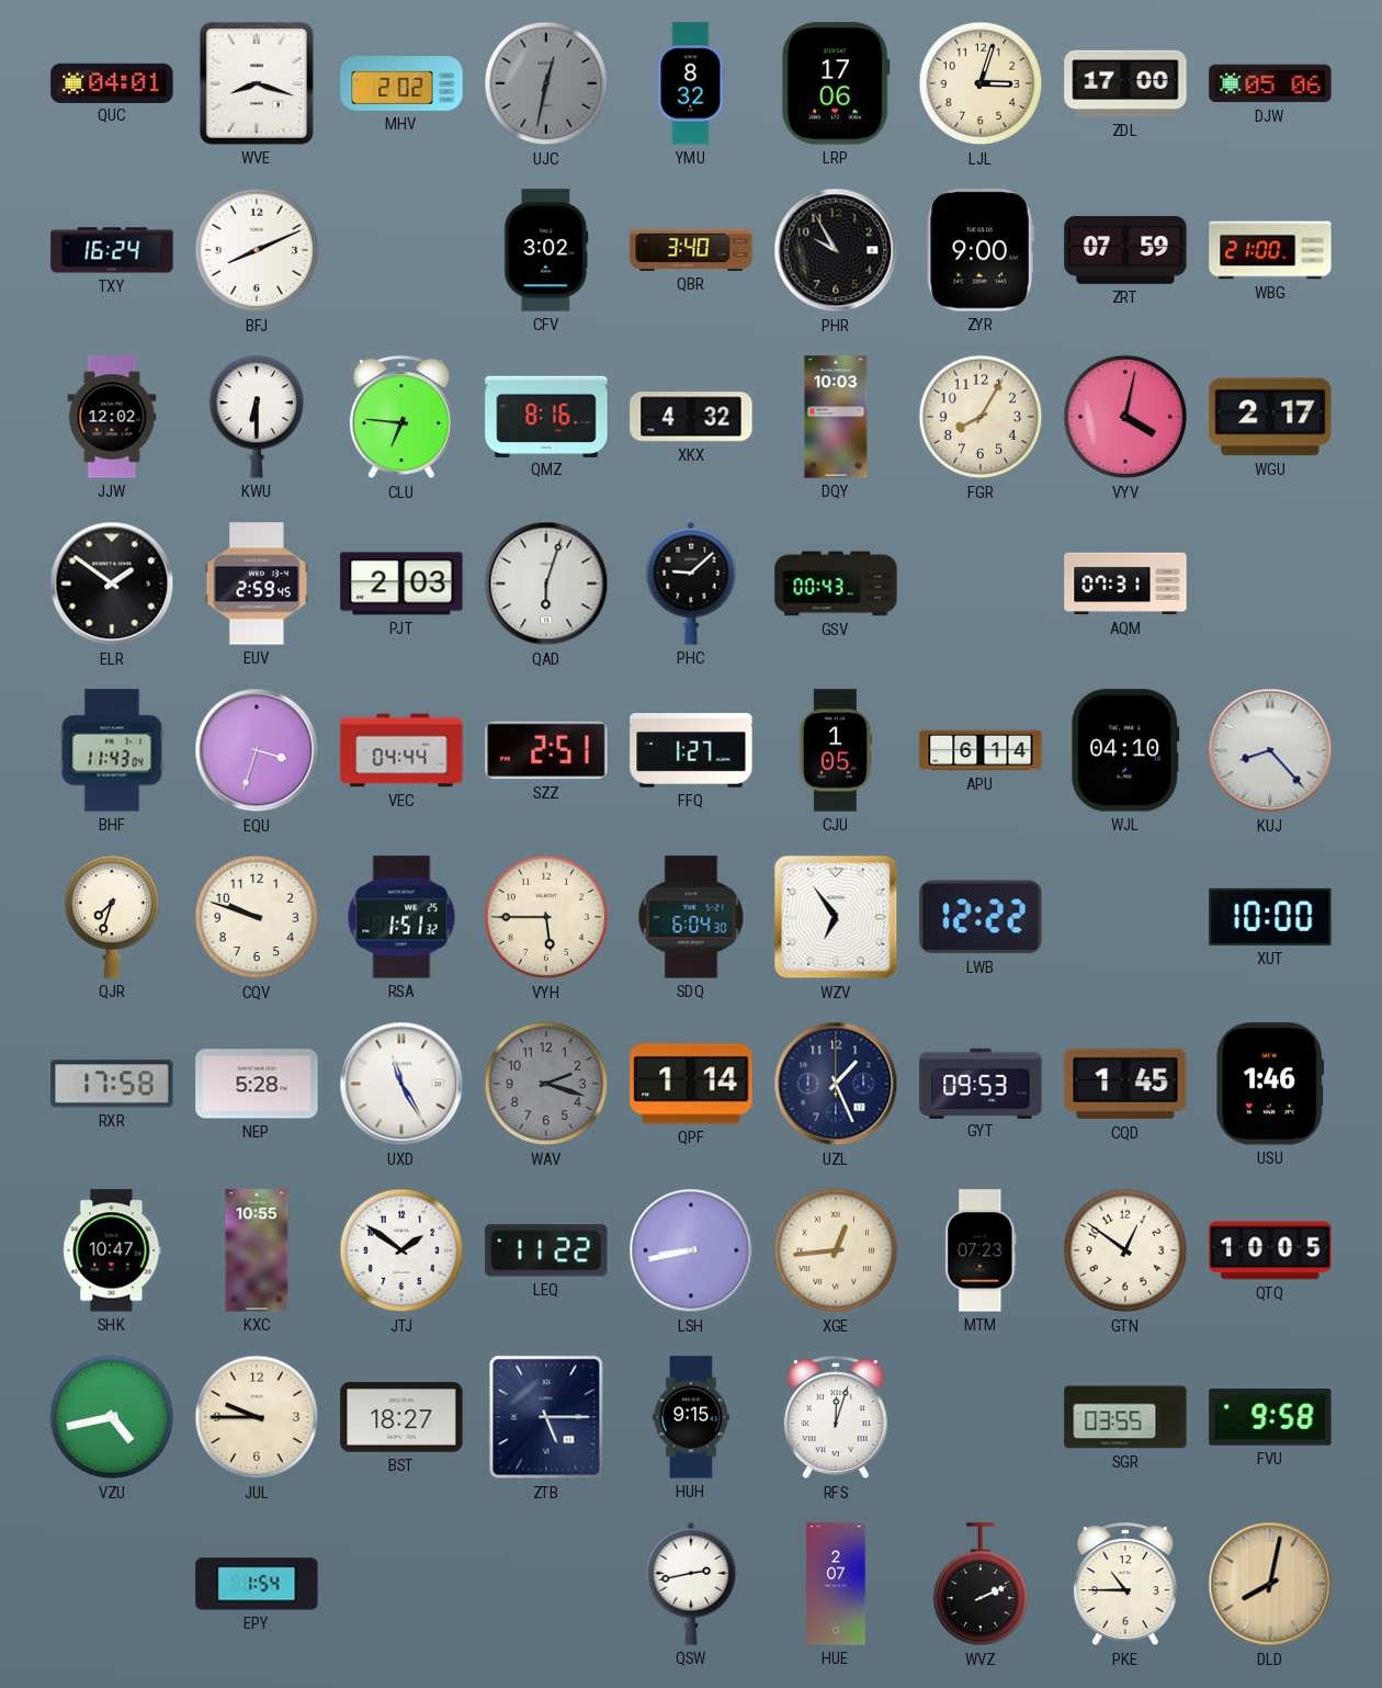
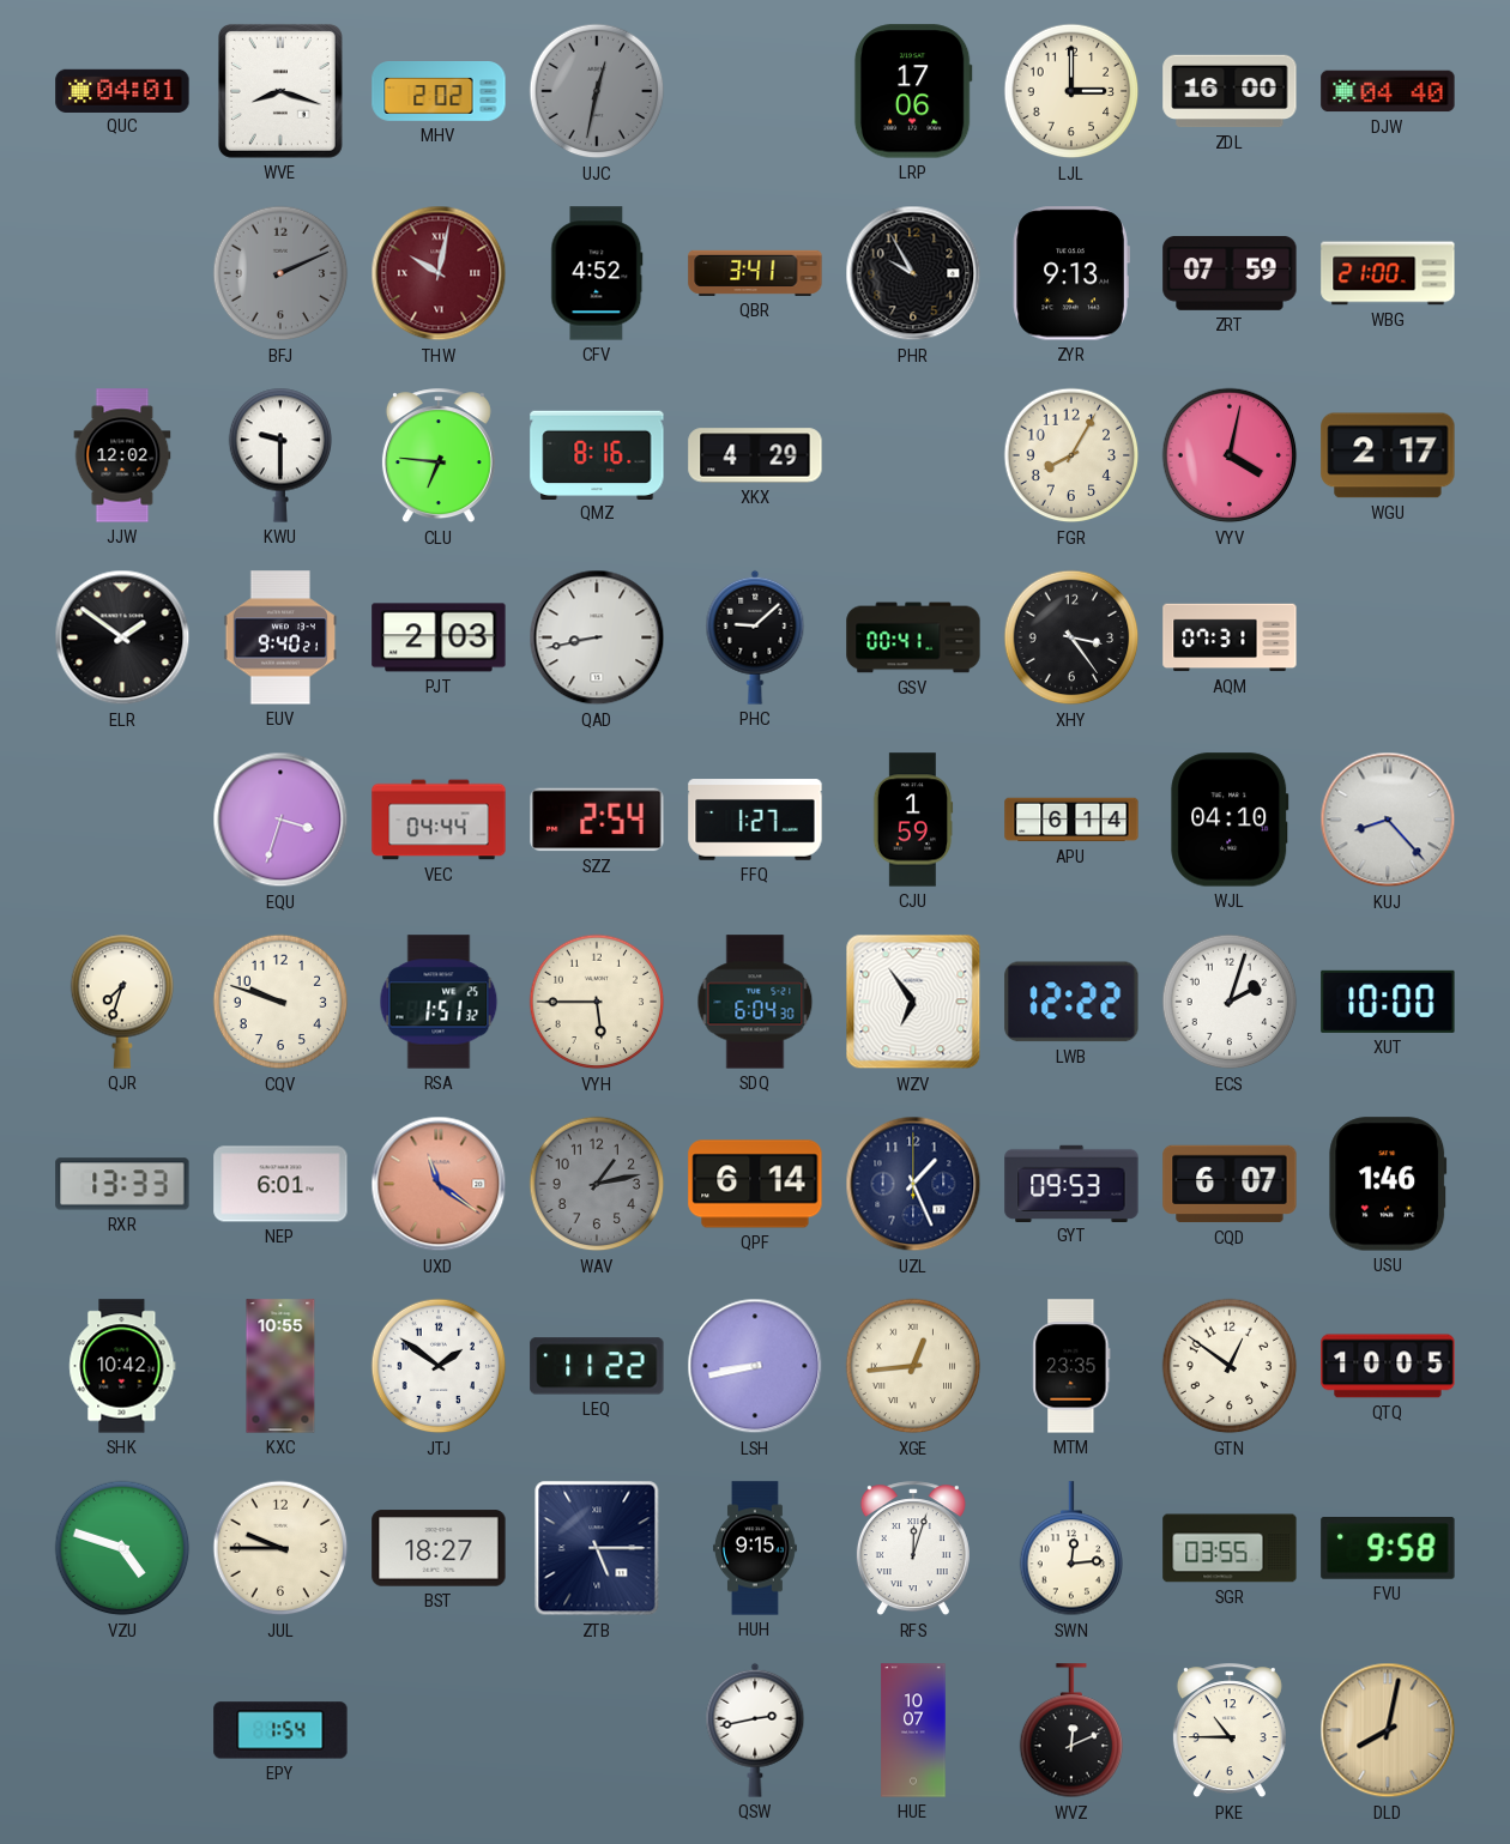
YMU: 8:32 -> none (691, 83)
LJL: 3:03 -> 3:00 (1071, 91)
ZDL: 17:00 -> 16:00 (1230, 91)
DJW: 05:06 -> 04:40 (1388, 91)
TXY: 16:24 -> none (112, 250)
BFJ: 8:11 -> 2:11 (280, 273)
BFJ dial: white -> grey (280, 273)
THW: none -> 10:02 (439, 273)
CFV: 3:02 -> 4:52 (597, 273)
QBR: 3:40 -> 3:41 (755, 273)
ZYR: 9:00 -> 9:13 (1071, 273)
KWU: 6:30 -> 9:30 (280, 455)
XKX: 4:32 -> 4:29 (755, 455)
DQY: 10:03 -> none (836, 417)
EUV: 2:59 -> 9:40 (280, 637)
QAD: 6:03 -> 8:43 (597, 637)
GSV: 00:43 -> 00:41 (913, 637)
XHY: none -> 3:24 (1071, 637)
BHF: 11:43 -> none (112, 750)
SZZ: 2:51 -> 2:54 (597, 820)
CJU: 1:05 -> 1:59 (913, 820)
ECS: none -> 2:03 (1230, 1002)
RXR: 17:58 -> 13:33 (122, 1184)
NEP: 5:28 -> 6:01 (280, 1184)
UXD: 11:25 -> 11:21 (439, 1184)
UXD dial: white -> salmon (439, 1184)
WAV: 2:18 -> 1:13 (597, 1184)
QPF: 1:14 -> 6:14 (755, 1184)
CQD: 1:45 -> 6:07 (1230, 1184)
SHK: 10:47 -> 10:42 (122, 1366)
MTM: 07:23 -> 23:35 (1071, 1366)
VZU: 4:43 -> 4:48 (122, 1548)
SWN: none -> 12:14 (1071, 1549)
HUE: 2:07 -> 10:07 (913, 1730)
WVZ: 2:11 -> 12:11 (1071, 1731)
